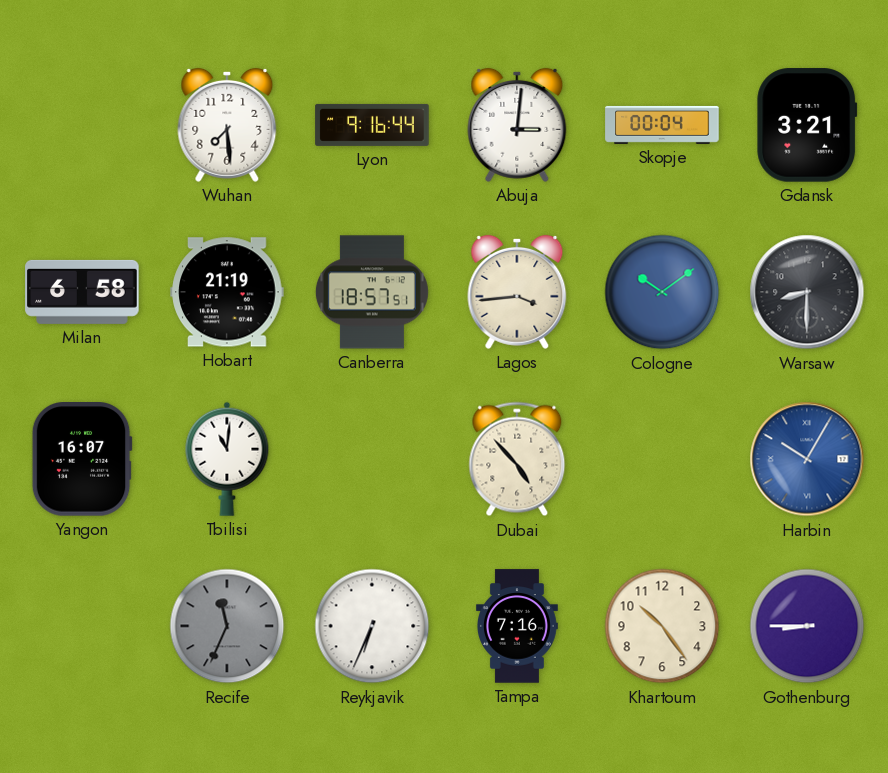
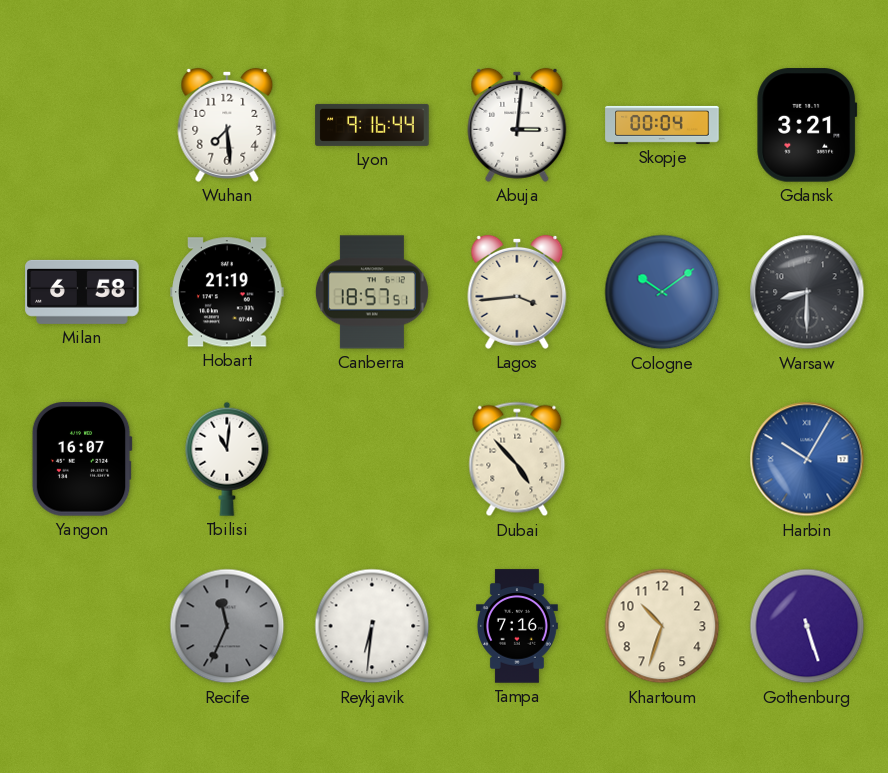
Reykjavik: 6:34 -> 6:31 (372, 626)
Khartoum: 10:24 -> 10:33 (662, 626)
Gothenburg: 8:45 -> 5:27 (807, 626)
